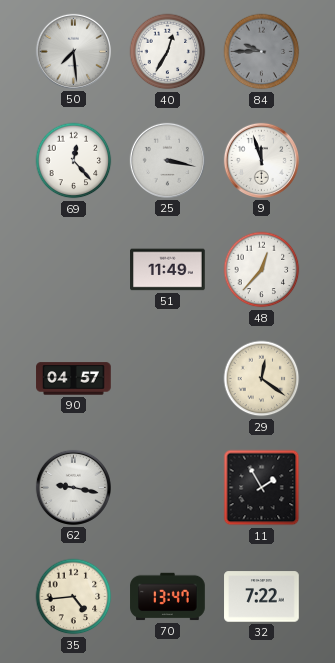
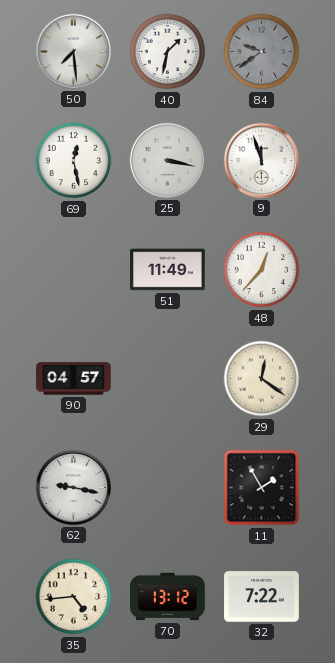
40: 12:35 -> 1:32 (168, 52)
84: 9:45 -> 9:39 (262, 52)
69: 12:23 -> 12:28 (74, 161)
70: 13:47 -> 13:12 (168, 597)
